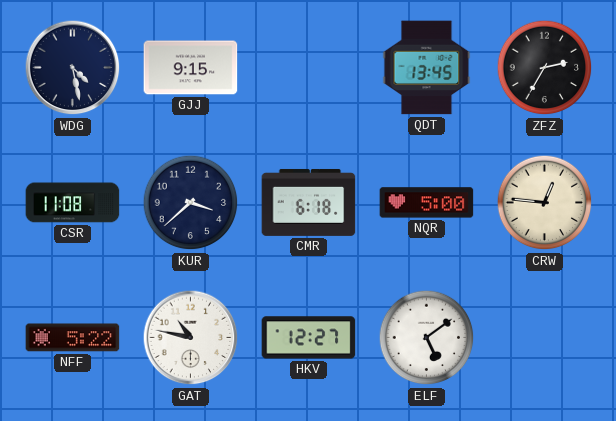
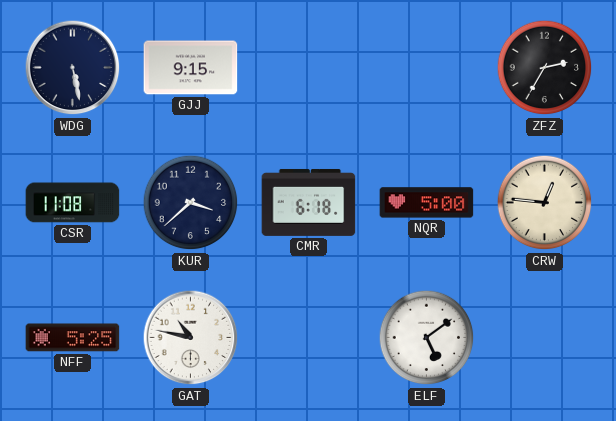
WDG: 4:28 -> 5:28 (73, 68)
QDT: 13:45 -> none (427, 68)
NFF: 5:22 -> 5:25 (73, 338)
HKV: 12:27 -> none (309, 338)
